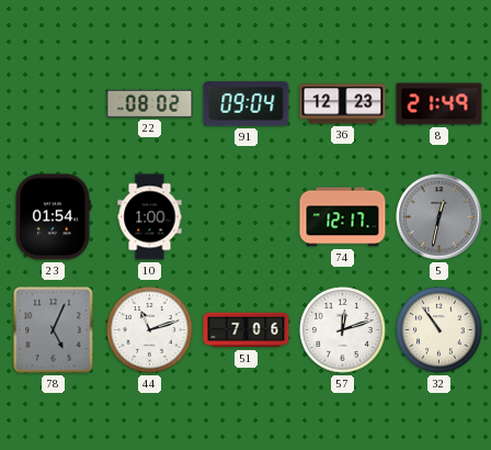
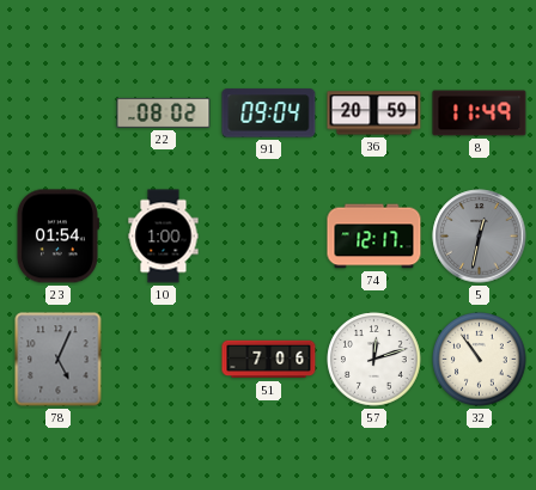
36: 12:23 -> 20:59 (374, 114)
8: 21:49 -> 11:49 (480, 114)
44: 11:12 -> none (150, 330)
